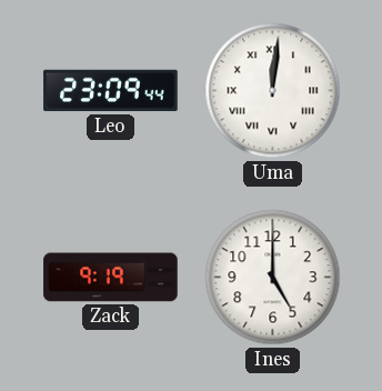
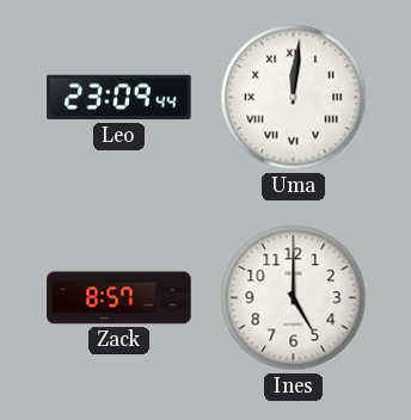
Zack: 9:19 -> 8:57 (119, 298)
